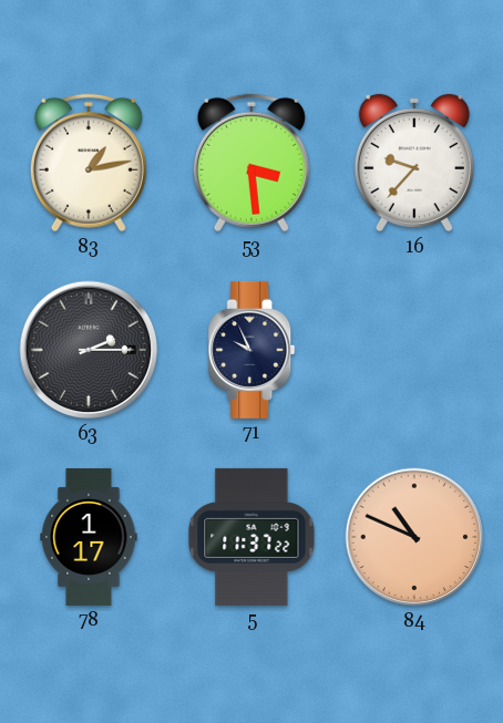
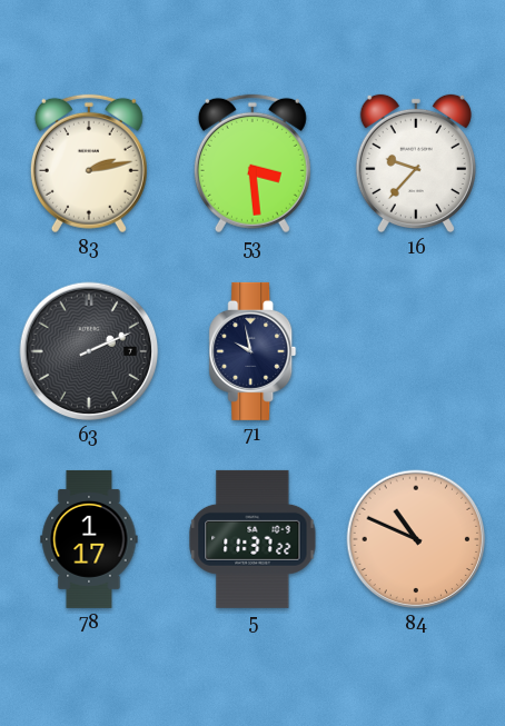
83: 1:13 -> 2:13 (89, 163)
63: 2:15 -> 2:11 (89, 351)
71: 9:56 -> 9:58 (253, 351)
